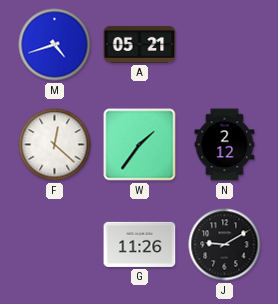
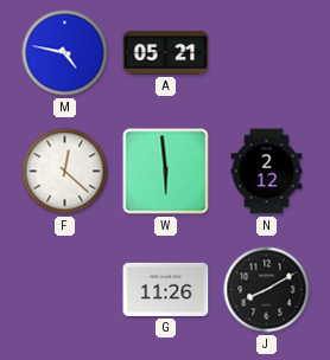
M: 4:42 -> 4:47 (65, 53)
W: 1:36 -> 5:59 (166, 172)
J: 9:10 -> 8:10 (267, 290)
